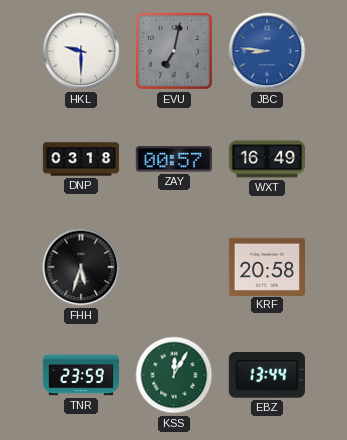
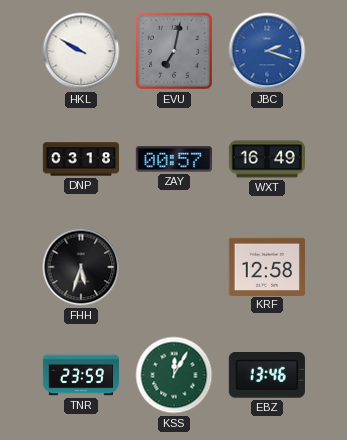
HKL: 9:30 -> 9:50 (81, 51)
JBC: 8:46 -> 2:18 (267, 51)
KRF: 20:58 -> 12:58 (266, 266)
EBZ: 13:44 -> 13:46 (267, 375)
